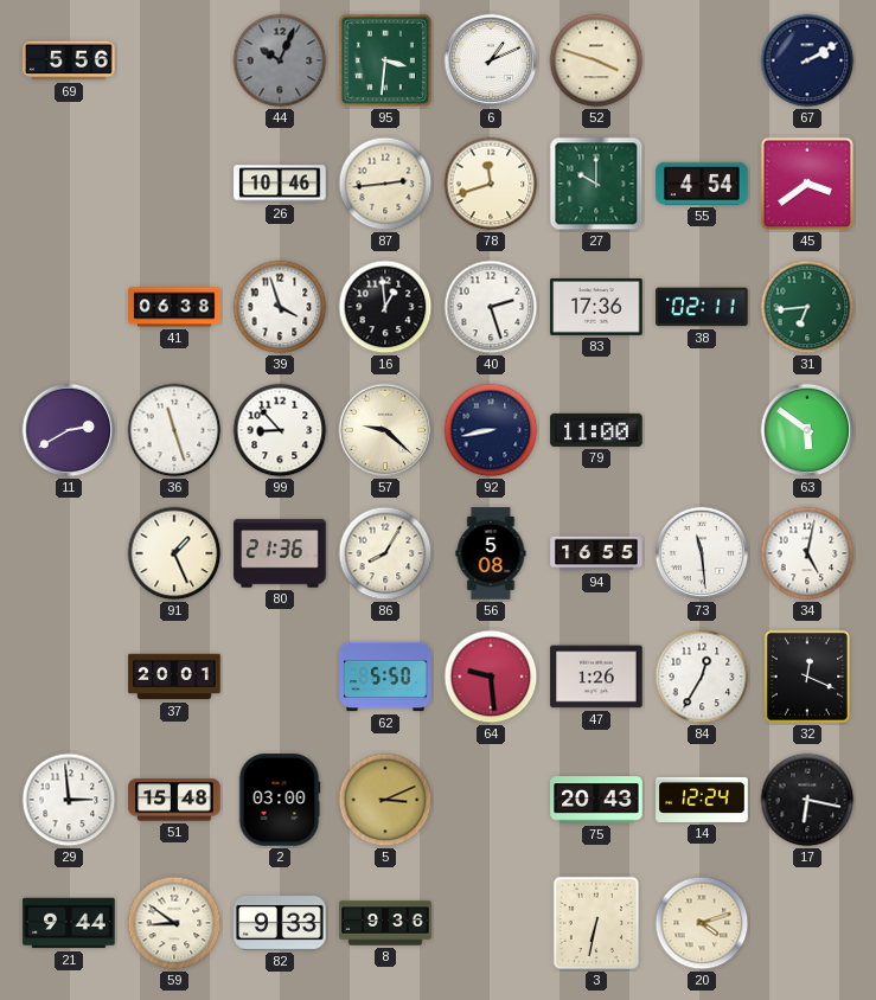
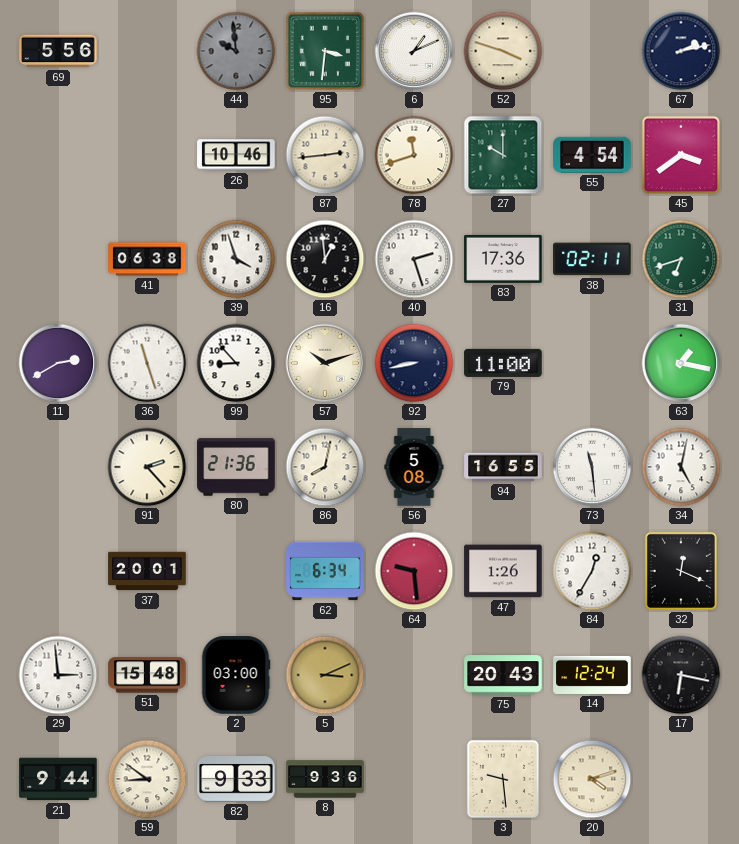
44: 10:04 -> 9:59 (236, 51)
67: 2:10 -> 2:13 (681, 51)
31: 6:44 -> 6:42 (681, 259)
57: 9:22 -> 10:12 (325, 363)
63: 5:51 -> 1:17 (681, 363)
91: 1:26 -> 2:23 (147, 467)
86: 8:05 -> 8:02 (325, 467)
62: 5:50 -> 6:34 (325, 571)
3: 6:32 -> 9:29 (503, 779)
